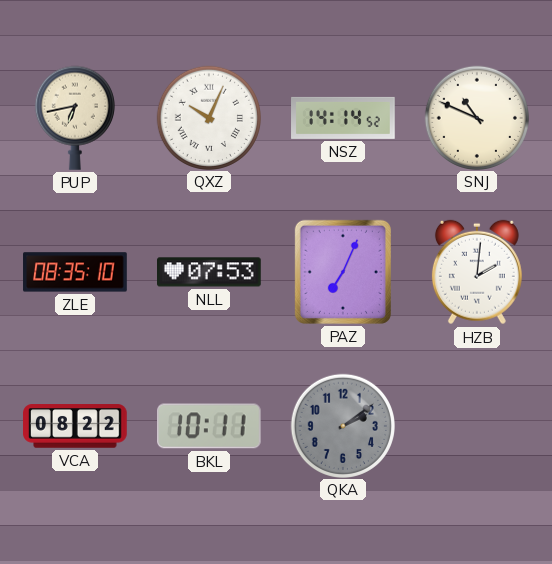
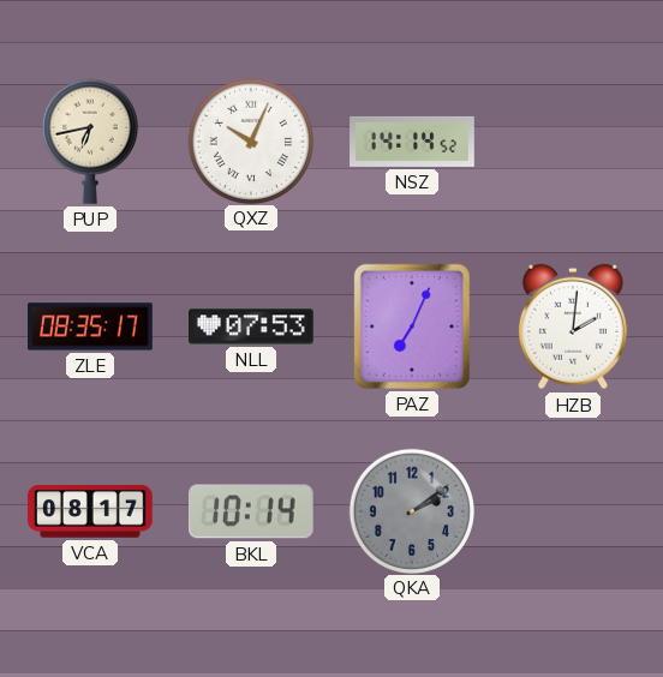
SNJ: 10:49 -> none (476, 117)
ZLE: 08:35:10 -> 08:35:17 (90, 326)
VCA: 08:22 -> 08:17 (91, 511)
BKL: 10:11 -> 10:14 (252, 511)
